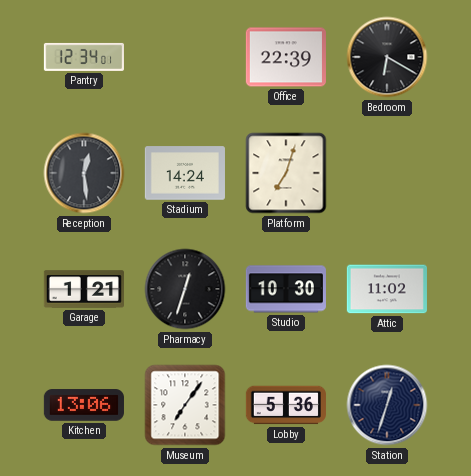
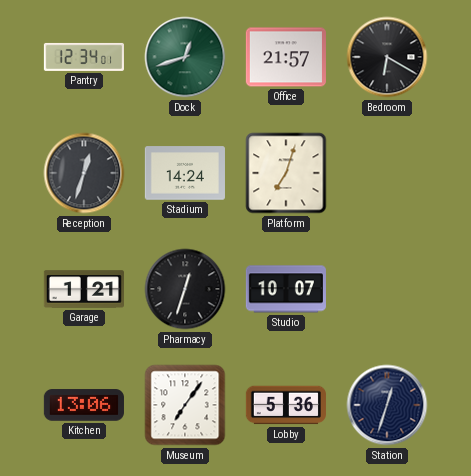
Dock: none -> 12:42 (185, 57)
Office: 22:39 -> 21:57 (286, 57)
Reception: 12:29 -> 12:33 (84, 173)
Studio: 10:30 -> 10:07 (286, 289)
Attic: 11:02 -> none (387, 289)
